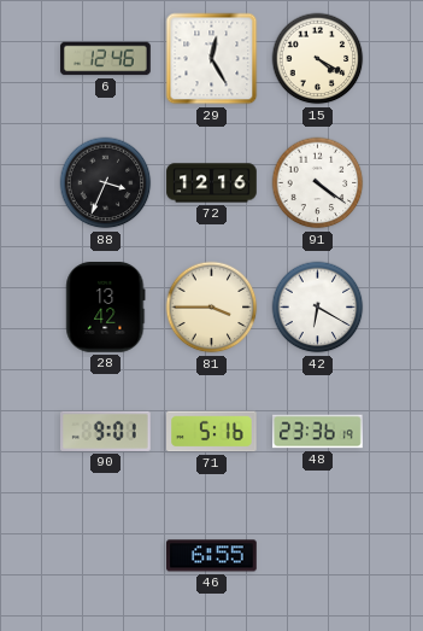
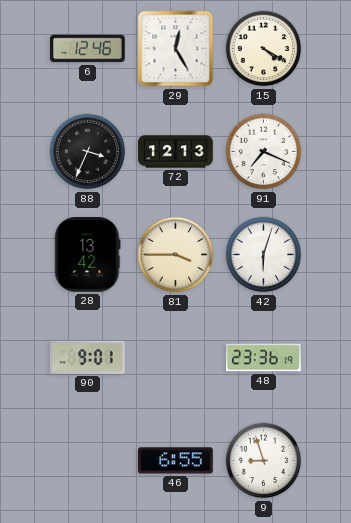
72: 12:16 -> 12:13 (176, 152)
91: 4:21 -> 7:19 (264, 152)
42: 6:20 -> 6:03 (264, 255)
71: 5:16 -> none (212, 432)
9: none -> 8:57 (264, 461)
